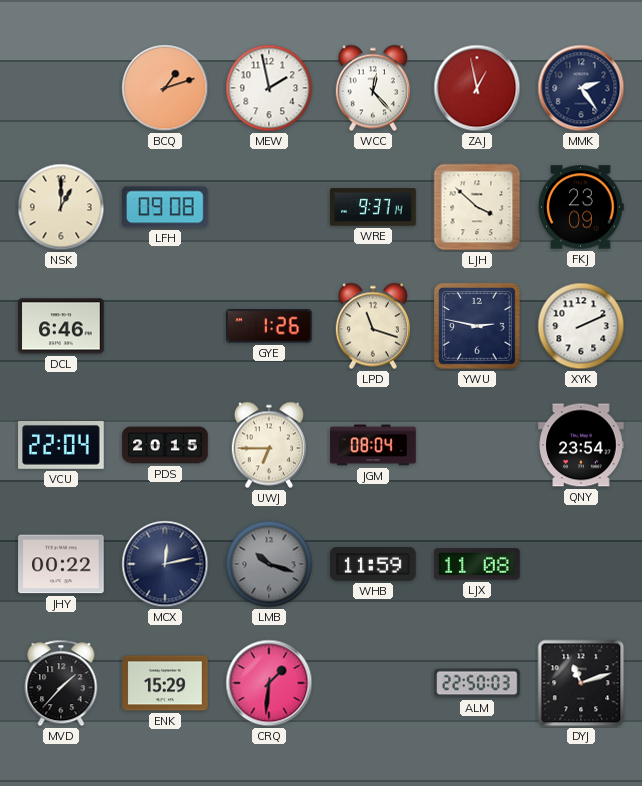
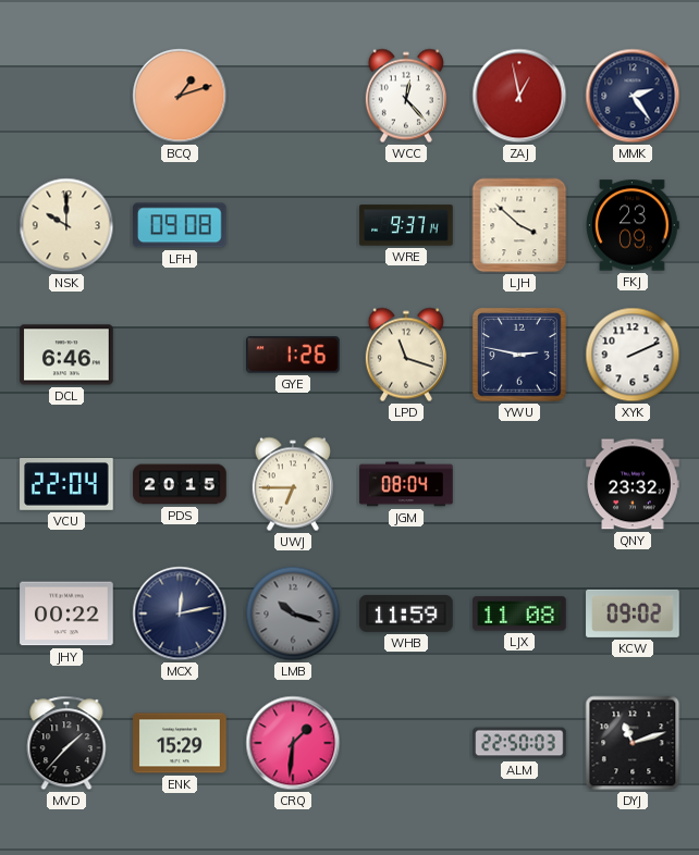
MEW: 1:58 -> none (269, 88)
NSK: 1:00 -> 10:00 (66, 225)
QNY: 23:54 -> 23:32 (633, 484)
KCW: none -> 09:02 (633, 614)
